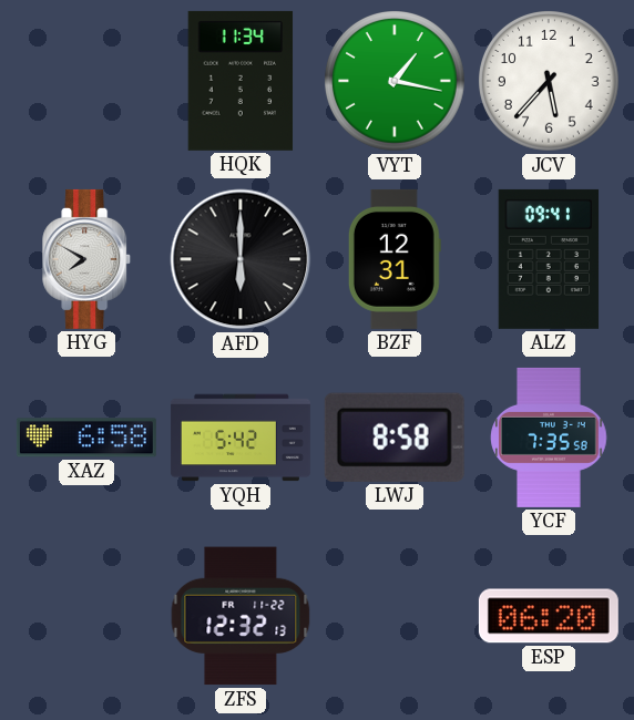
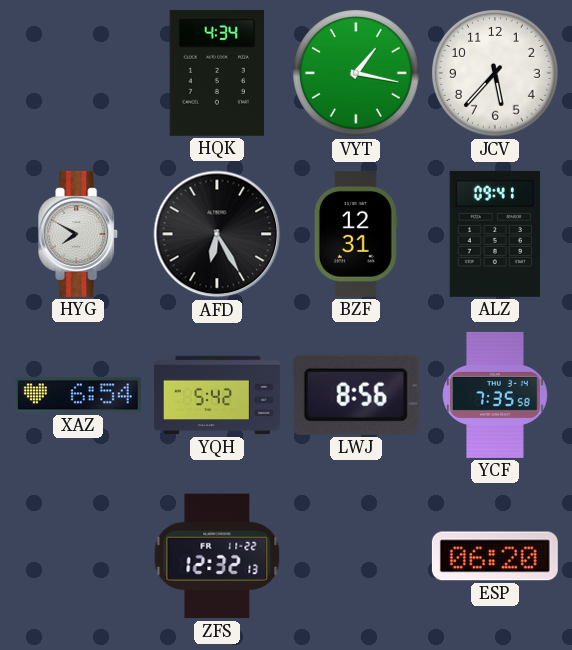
HQK: 11:34 -> 4:34 (217, 73)
AFD: 6:00 -> 6:25 (217, 234)
XAZ: 6:58 -> 6:54 (78, 395)
LWJ: 8:58 -> 8:56 (356, 395)
